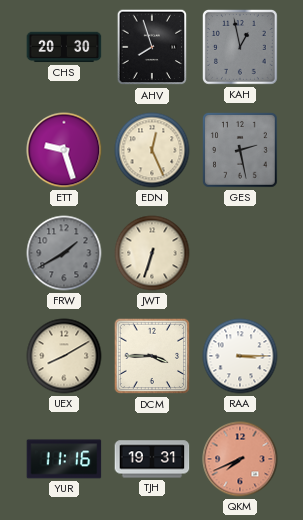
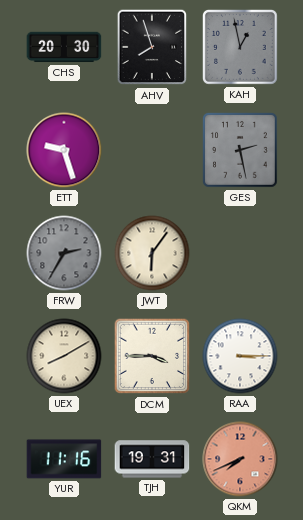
EDN: 12:26 -> none (152, 150)
FRW: 1:40 -> 2:35 (64, 253)
JWT: 6:33 -> 6:06 (152, 253)
